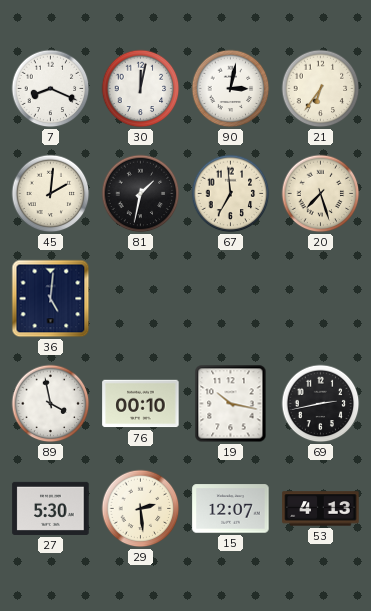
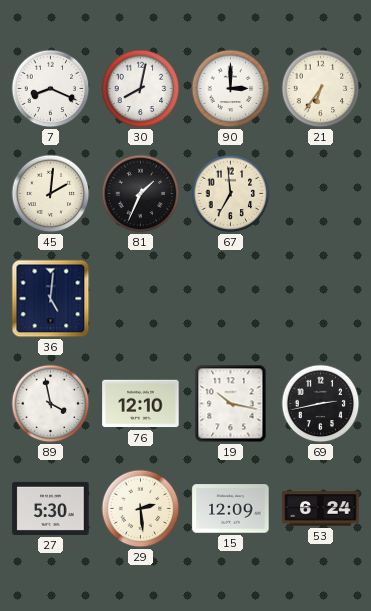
30: 12:02 -> 8:02 (141, 89)
90: 3:02 -> 3:00 (231, 89)
81: 1:32 -> 1:34 (141, 194)
20: 7:27 -> none (321, 194)
76: 00:10 -> 12:10 (141, 404)
15: 12:07 -> 12:09 (231, 509)
53: 4:13 -> 6:24 (321, 509)
